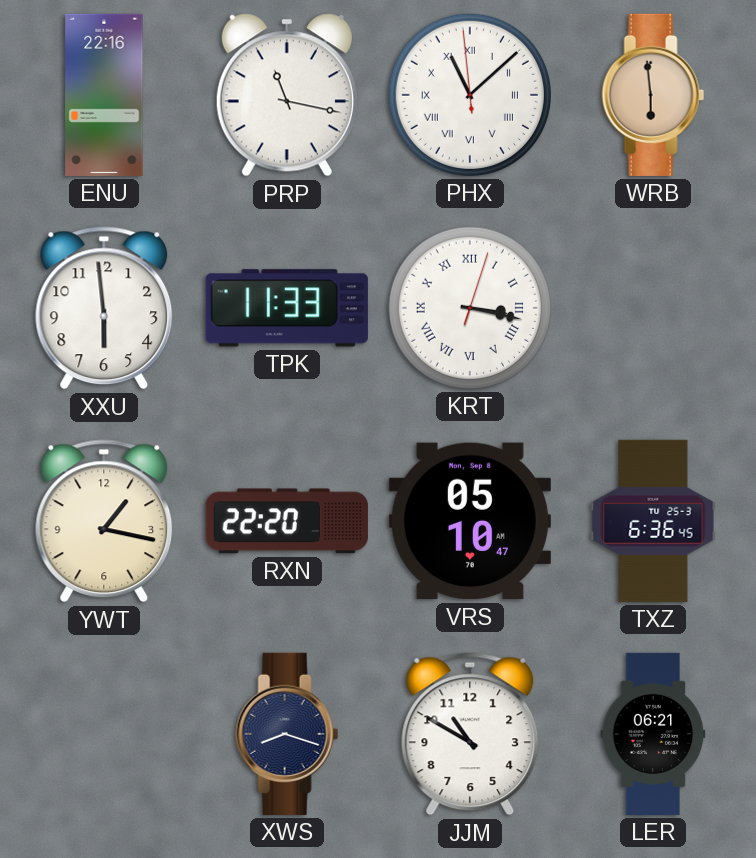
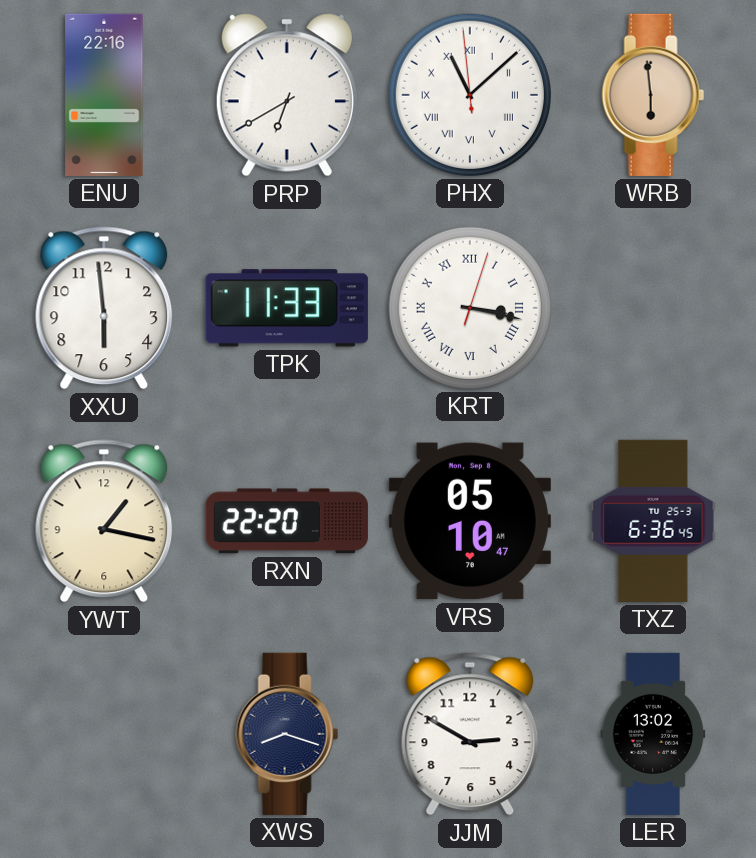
PRP: 11:17 -> 6:40 (287, 95)
JJM: 10:50 -> 2:50 (470, 734)
LER: 06:21 -> 13:02 (653, 734)
